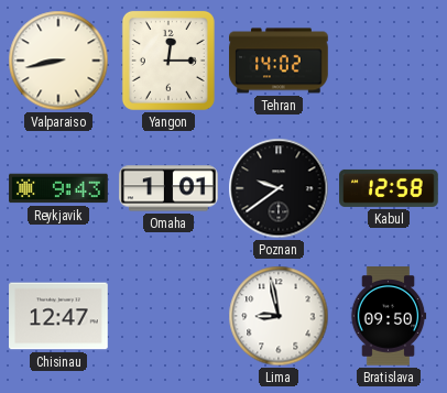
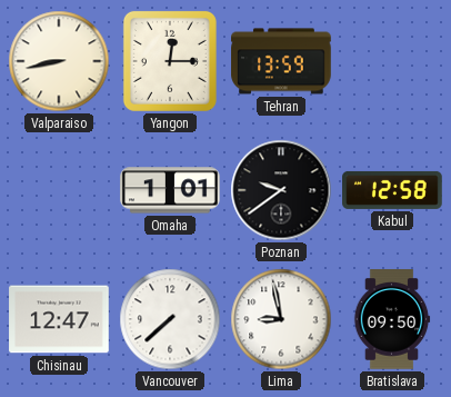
Tehran: 14:02 -> 13:59 (281, 61)
Reykjavik: 9:43 -> none (58, 188)
Vancouver: none -> 7:38 (170, 319)
